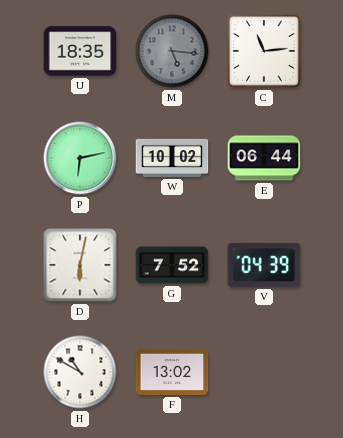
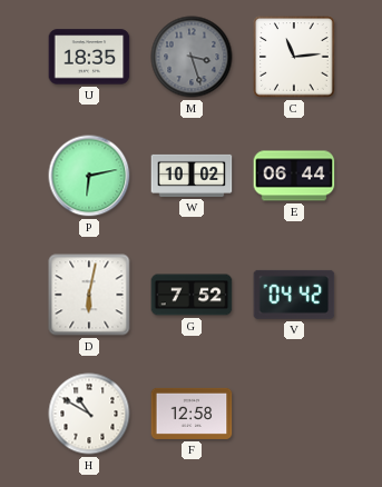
M: 5:16 -> 3:27 (192, 57)
V: 04:39 -> 04:42 (294, 295)
F: 13:02 -> 12:58 (192, 414)
